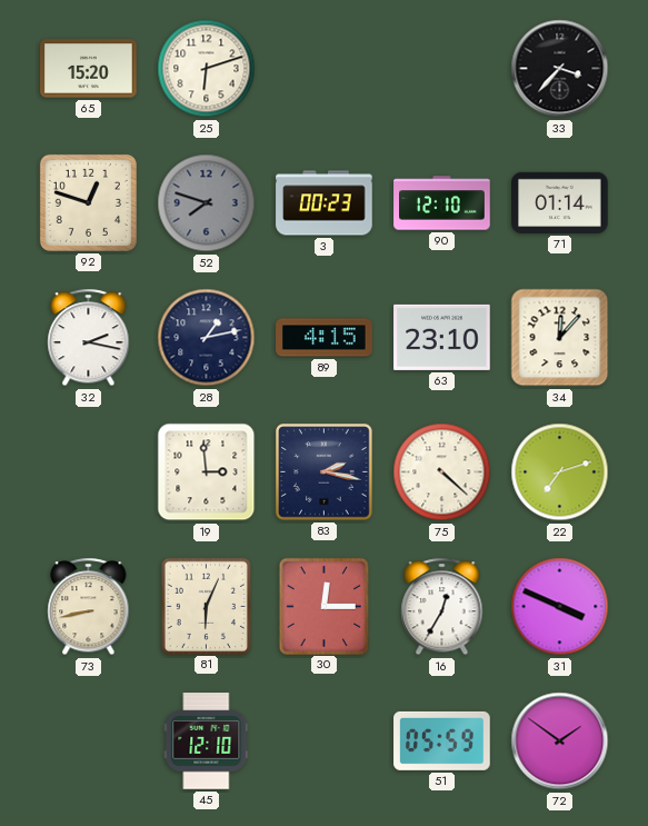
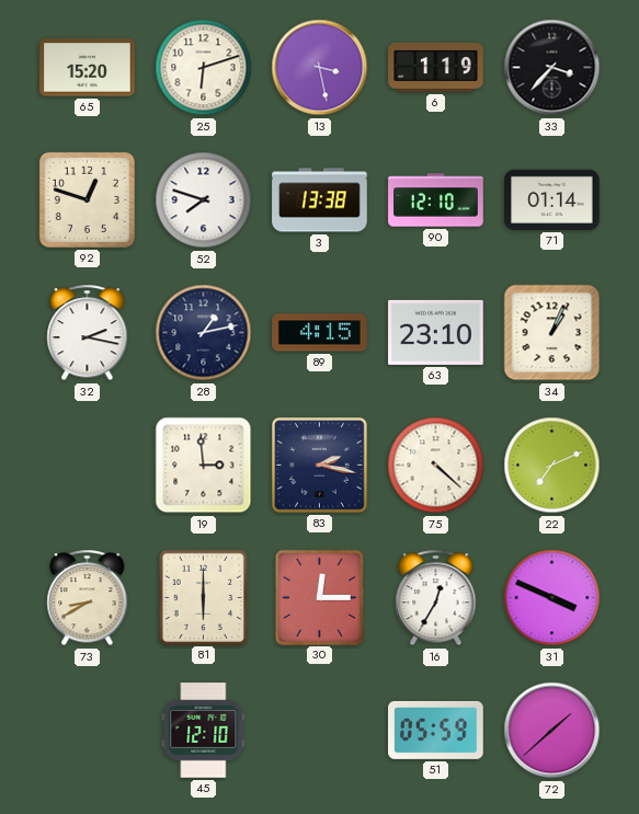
13: none -> 3:28 (320, 68)
6: none -> 1:19 (436, 67)
52 dial: grey -> white (204, 200)
3: 00:23 -> 13:38 (320, 200)
34: 12:07 -> 1:04 (552, 333)
22: 7:12 -> 7:11 (552, 466)
73: 8:43 -> 8:40 (88, 598)
81: 6:04 -> 6:00 (203, 597)
72: 1:51 -> 1:38 (552, 731)
